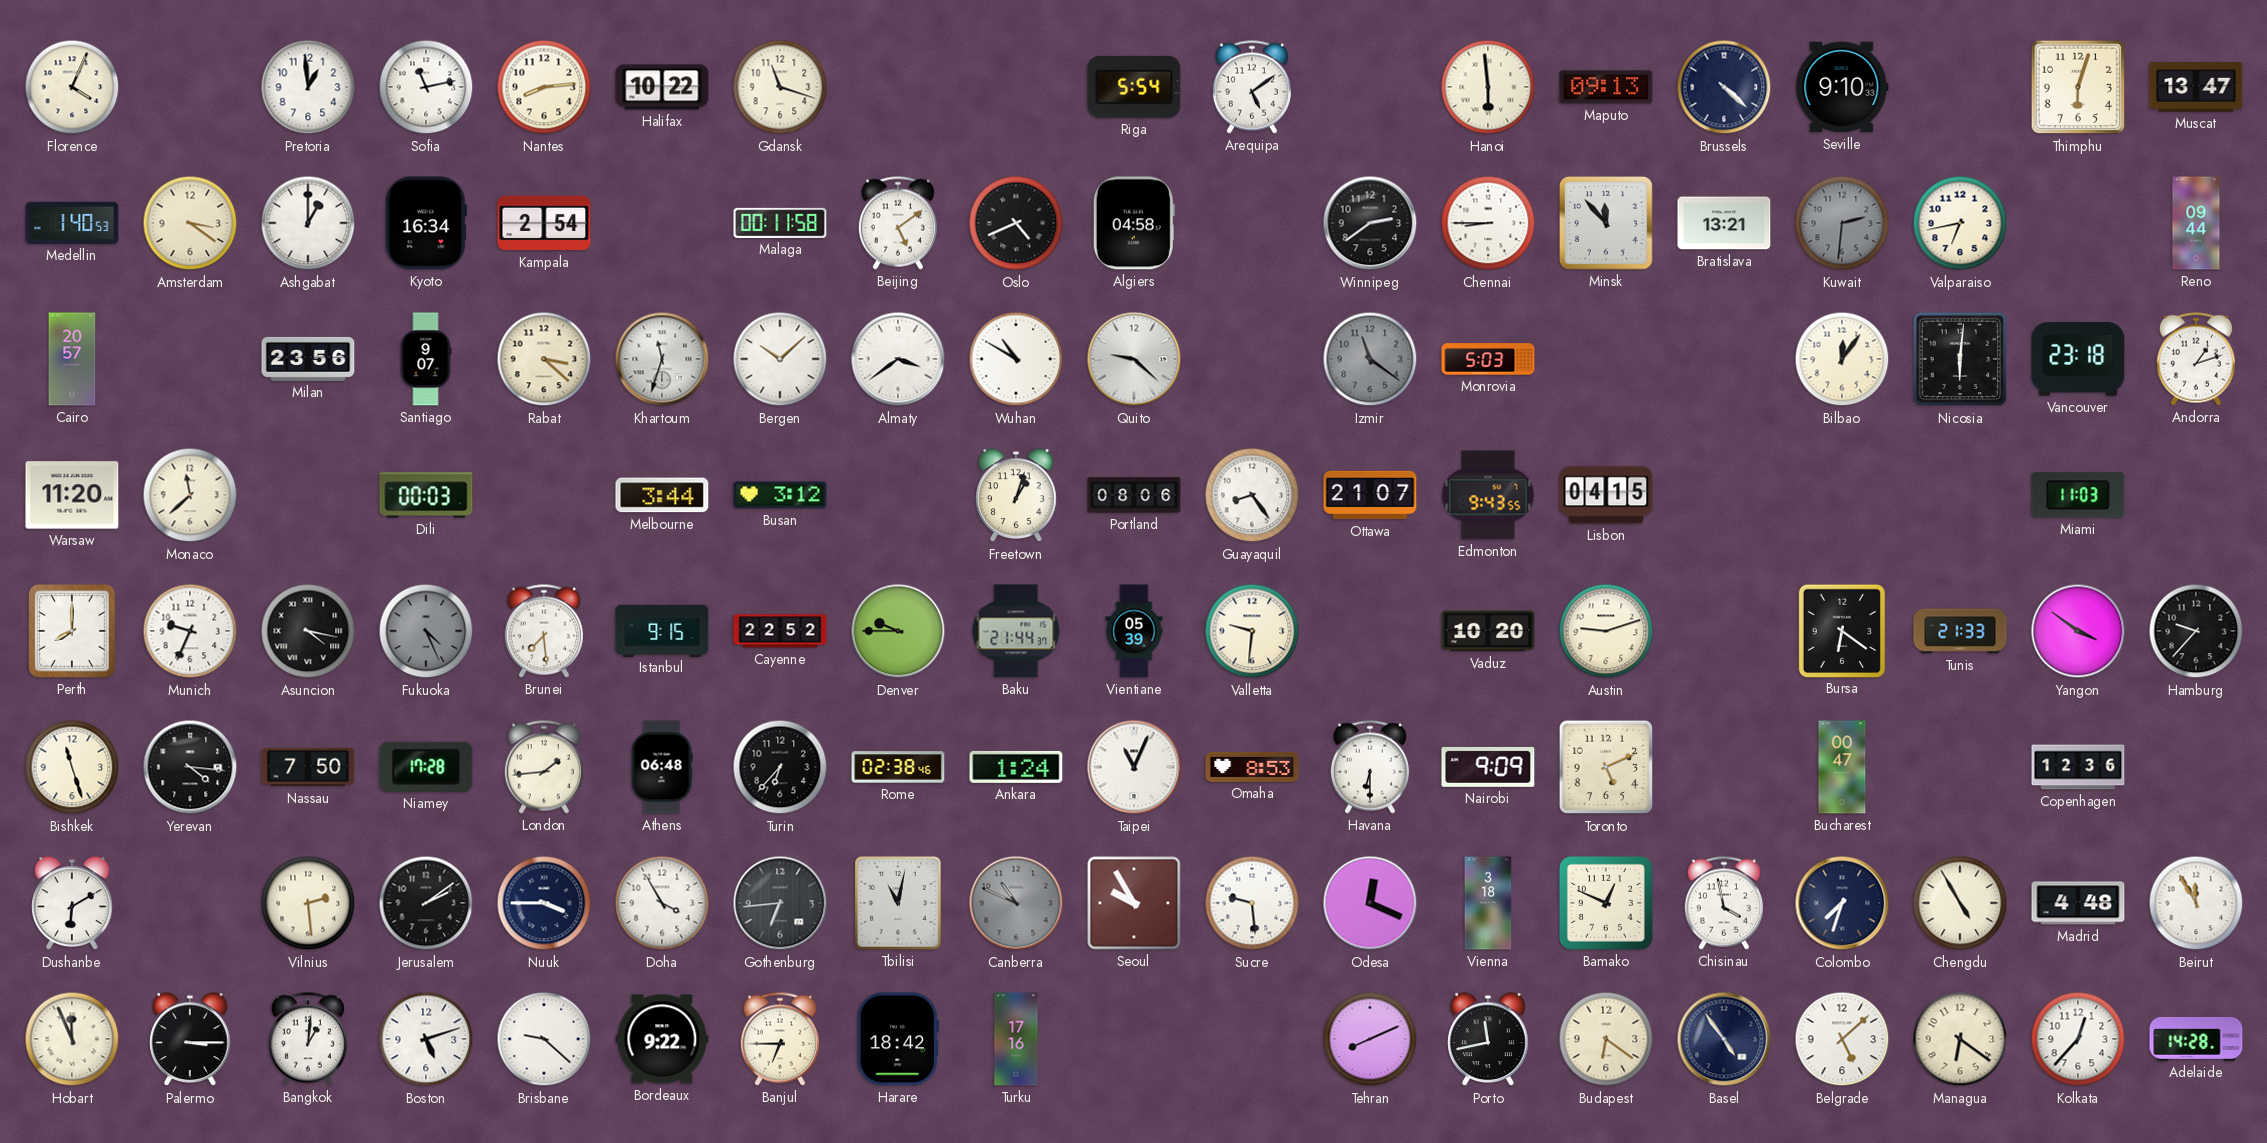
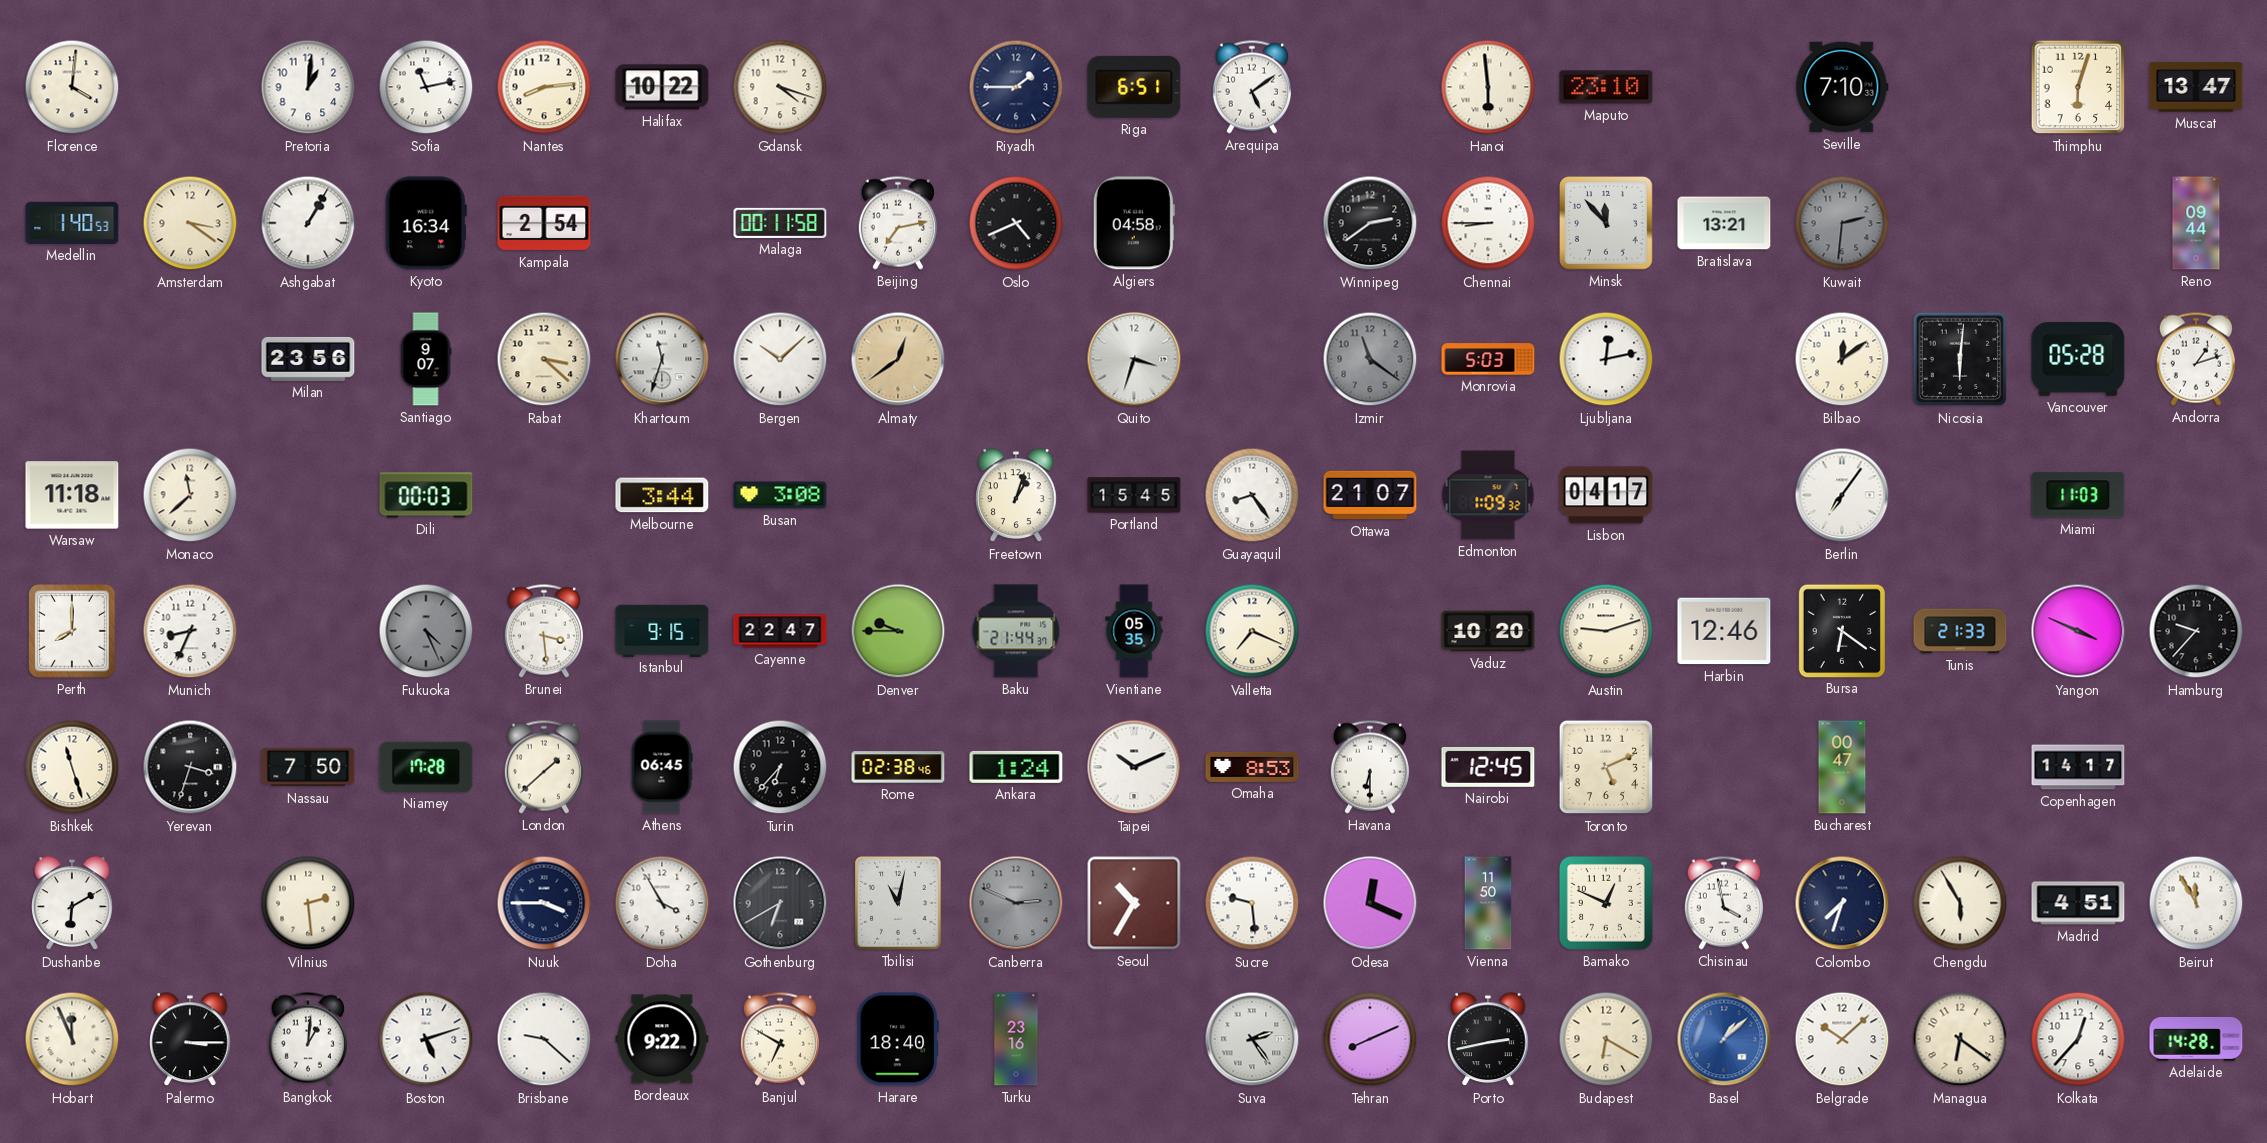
Florence: 4:04 -> 4:01 (72, 87)
Pretoria: 12:59 -> 1:01 (308, 87)
Gdansk: 11:18 -> 4:18 (780, 87)
Riyadh: none -> 1:45 (1016, 87)
Riga: 5:54 -> 6:51 (1134, 87)
Maputo: 09:13 -> 23:10 (1606, 87)
Brussels: 4:22 -> none (1724, 87)
Seville: 9:10 -> 7:10 (1842, 87)
Ashgabat: 1:00 -> 1:05 (308, 223)
Beijing: 5:09 -> 7:13 (898, 223)
Valparaiso: 6:43 -> none (1960, 223)
Cairo: 20:57 -> none (72, 359)
Almaty: 3:39 -> 12:39 (898, 359)
Almaty dial: white -> champagne (898, 359)
Wuhan: 10:50 -> none (1016, 359)
Quito: 9:22 -> 3:33 (1134, 359)
Ljubljana: none -> 12:13 (1606, 359)
Bilbao: 12:06 -> 12:09 (1842, 359)
Vancouver: 23:18 -> 05:28 (2078, 359)
Warsaw: 11:20 -> 11:18 (72, 495)
Busan: 3:12 -> 3:08 (780, 495)
Portland: 08:06 -> 15:45 (1134, 495)
Edmonton: 9:43 -> 1:09 (1488, 495)
Lisbon: 04:15 -> 04:17 (1606, 495)
Berlin: none -> 7:06 (1842, 495)
Munich: 9:34 -> 8:34 (190, 631)
Asuncion: 4:17 -> none (308, 631)
Brunei: 7:29 -> 3:29 (544, 631)
Cayenne: 22:52 -> 22:47 (780, 631)
Vientiane: 05:39 -> 05:35 (1134, 631)
Valletta: 9:31 -> 7:19 (1252, 631)
Harbin: none -> 12:46 (1724, 631)
Yangon: 3:51 -> 3:49 (2078, 631)
Yerevan: 4:16 -> 3:33 (190, 767)
London: 1:44 -> 1:38 (544, 767)
Athens: 06:48 -> 06:45 (662, 767)
Taipei: 11:04 -> 10:11 (1134, 767)
Nairobi: 9:09 -> 12:45 (1488, 767)
Copenhagen: 12:36 -> 14:17 (2078, 767)
Jerusalem: 2:09 -> none (426, 903)
Gothenburg: 6:44 -> 6:40 (780, 903)
Canberra: 10:49 -> 2:49 (1016, 903)
Seoul: 9:55 -> 10:35 (1134, 903)
Vienna: 3:18 -> 11:50 (1488, 903)
Chengdu: 4:55 -> 5:55 (1960, 903)
Madrid: 4:48 -> 4:51 (2078, 903)
Banjul: 6:45 -> 6:50 (780, 1039)
Harare: 18:42 -> 18:40 (898, 1039)
Turku: 17:16 -> 23:16 (1016, 1039)
Suva: none -> 2:24 (1252, 1039)
Porto: 11:43 -> 2:43 (1488, 1040)
Budapest: 6:21 -> 6:20 (1606, 1039)
Basel: 4:54 -> 1:08 (1724, 1039)
Basel dial: navy -> blue (1724, 1039)
Belgrade: 5:08 -> 10:08 (1842, 1039)
